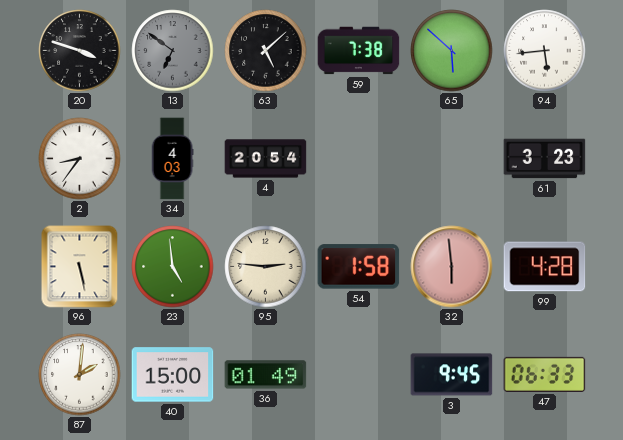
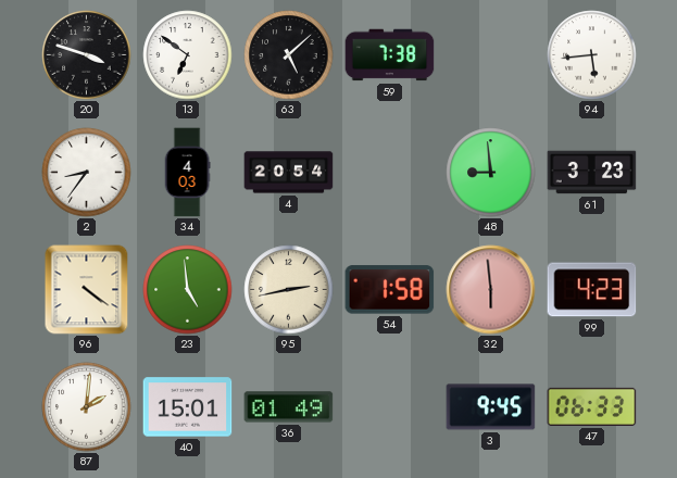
13 dial: grey -> white (188, 55)
65: 5:52 -> none (452, 51)
48: none -> 8:59 (491, 173)
96: 5:28 -> 4:21 (87, 290)
95: 2:46 -> 2:43 (289, 290)
99: 4:28 -> 4:23 (592, 290)
40: 15:00 -> 15:01 (188, 407)
